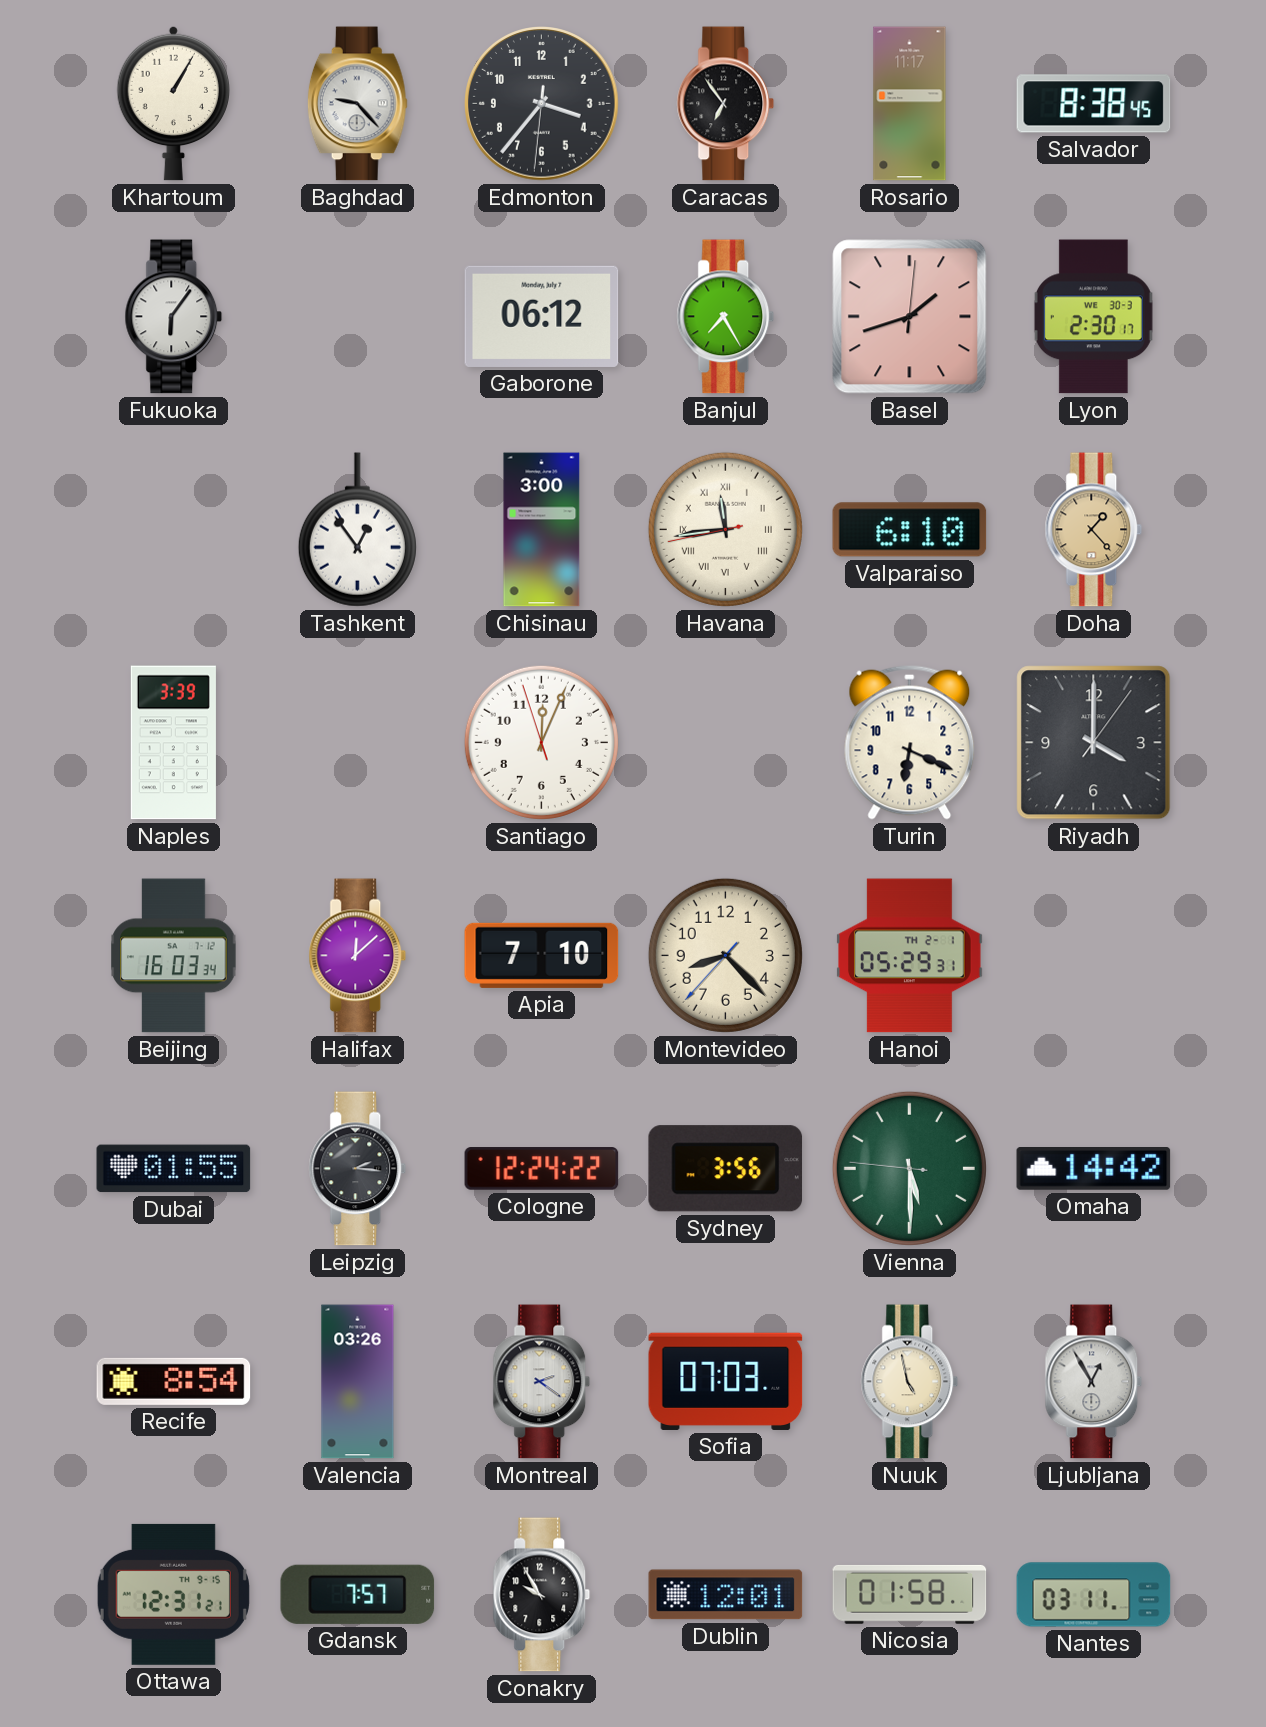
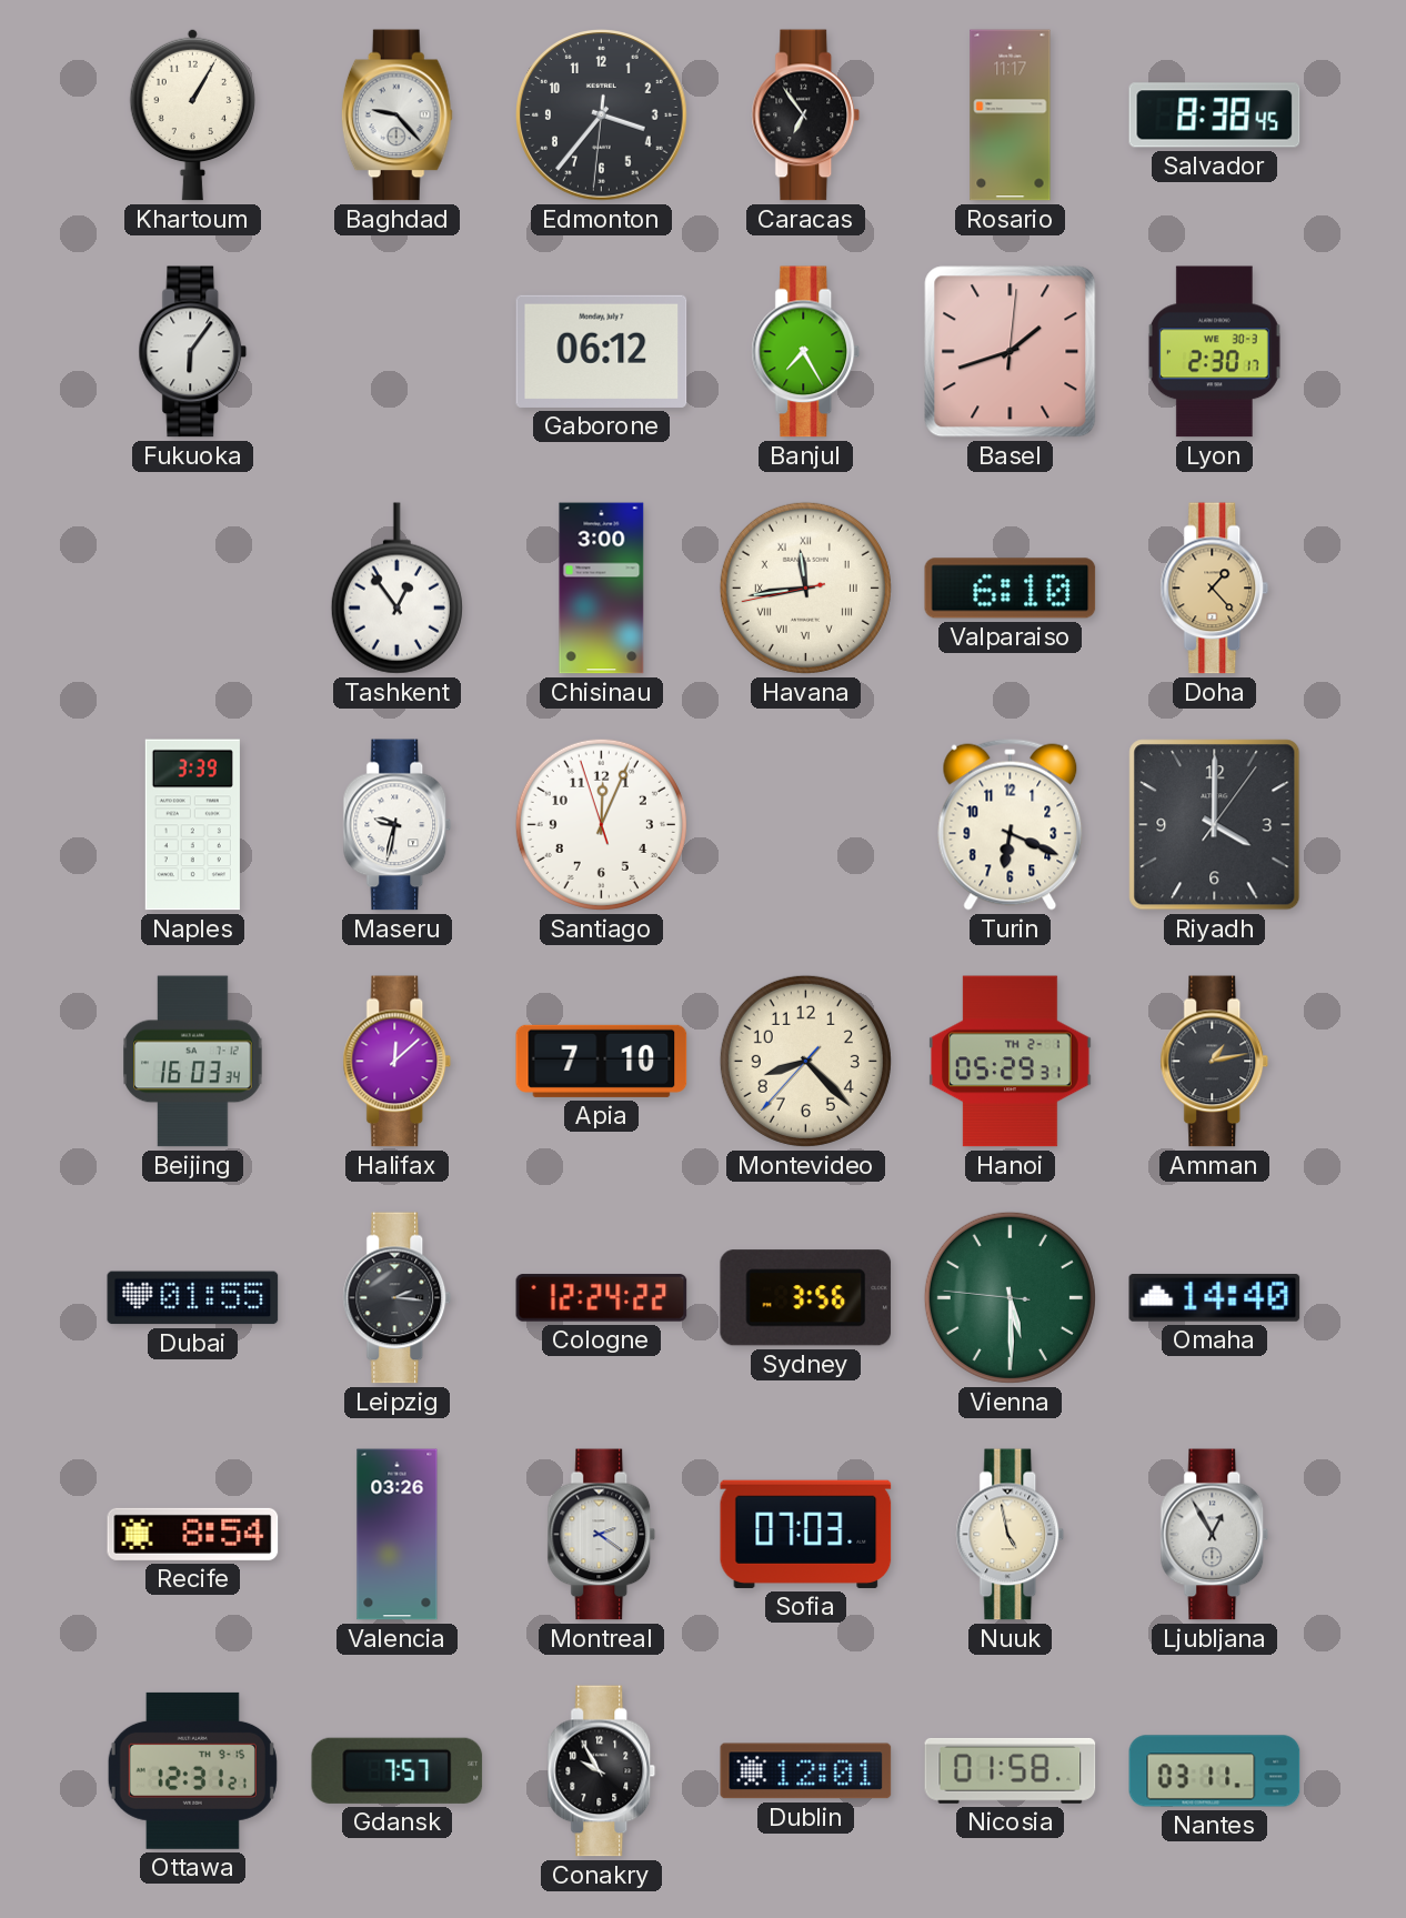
Maseru: none -> 9:32 (398, 825)
Amman: none -> 1:13 (1215, 1062)
Omaha: 14:42 -> 14:40 (1215, 1298)
